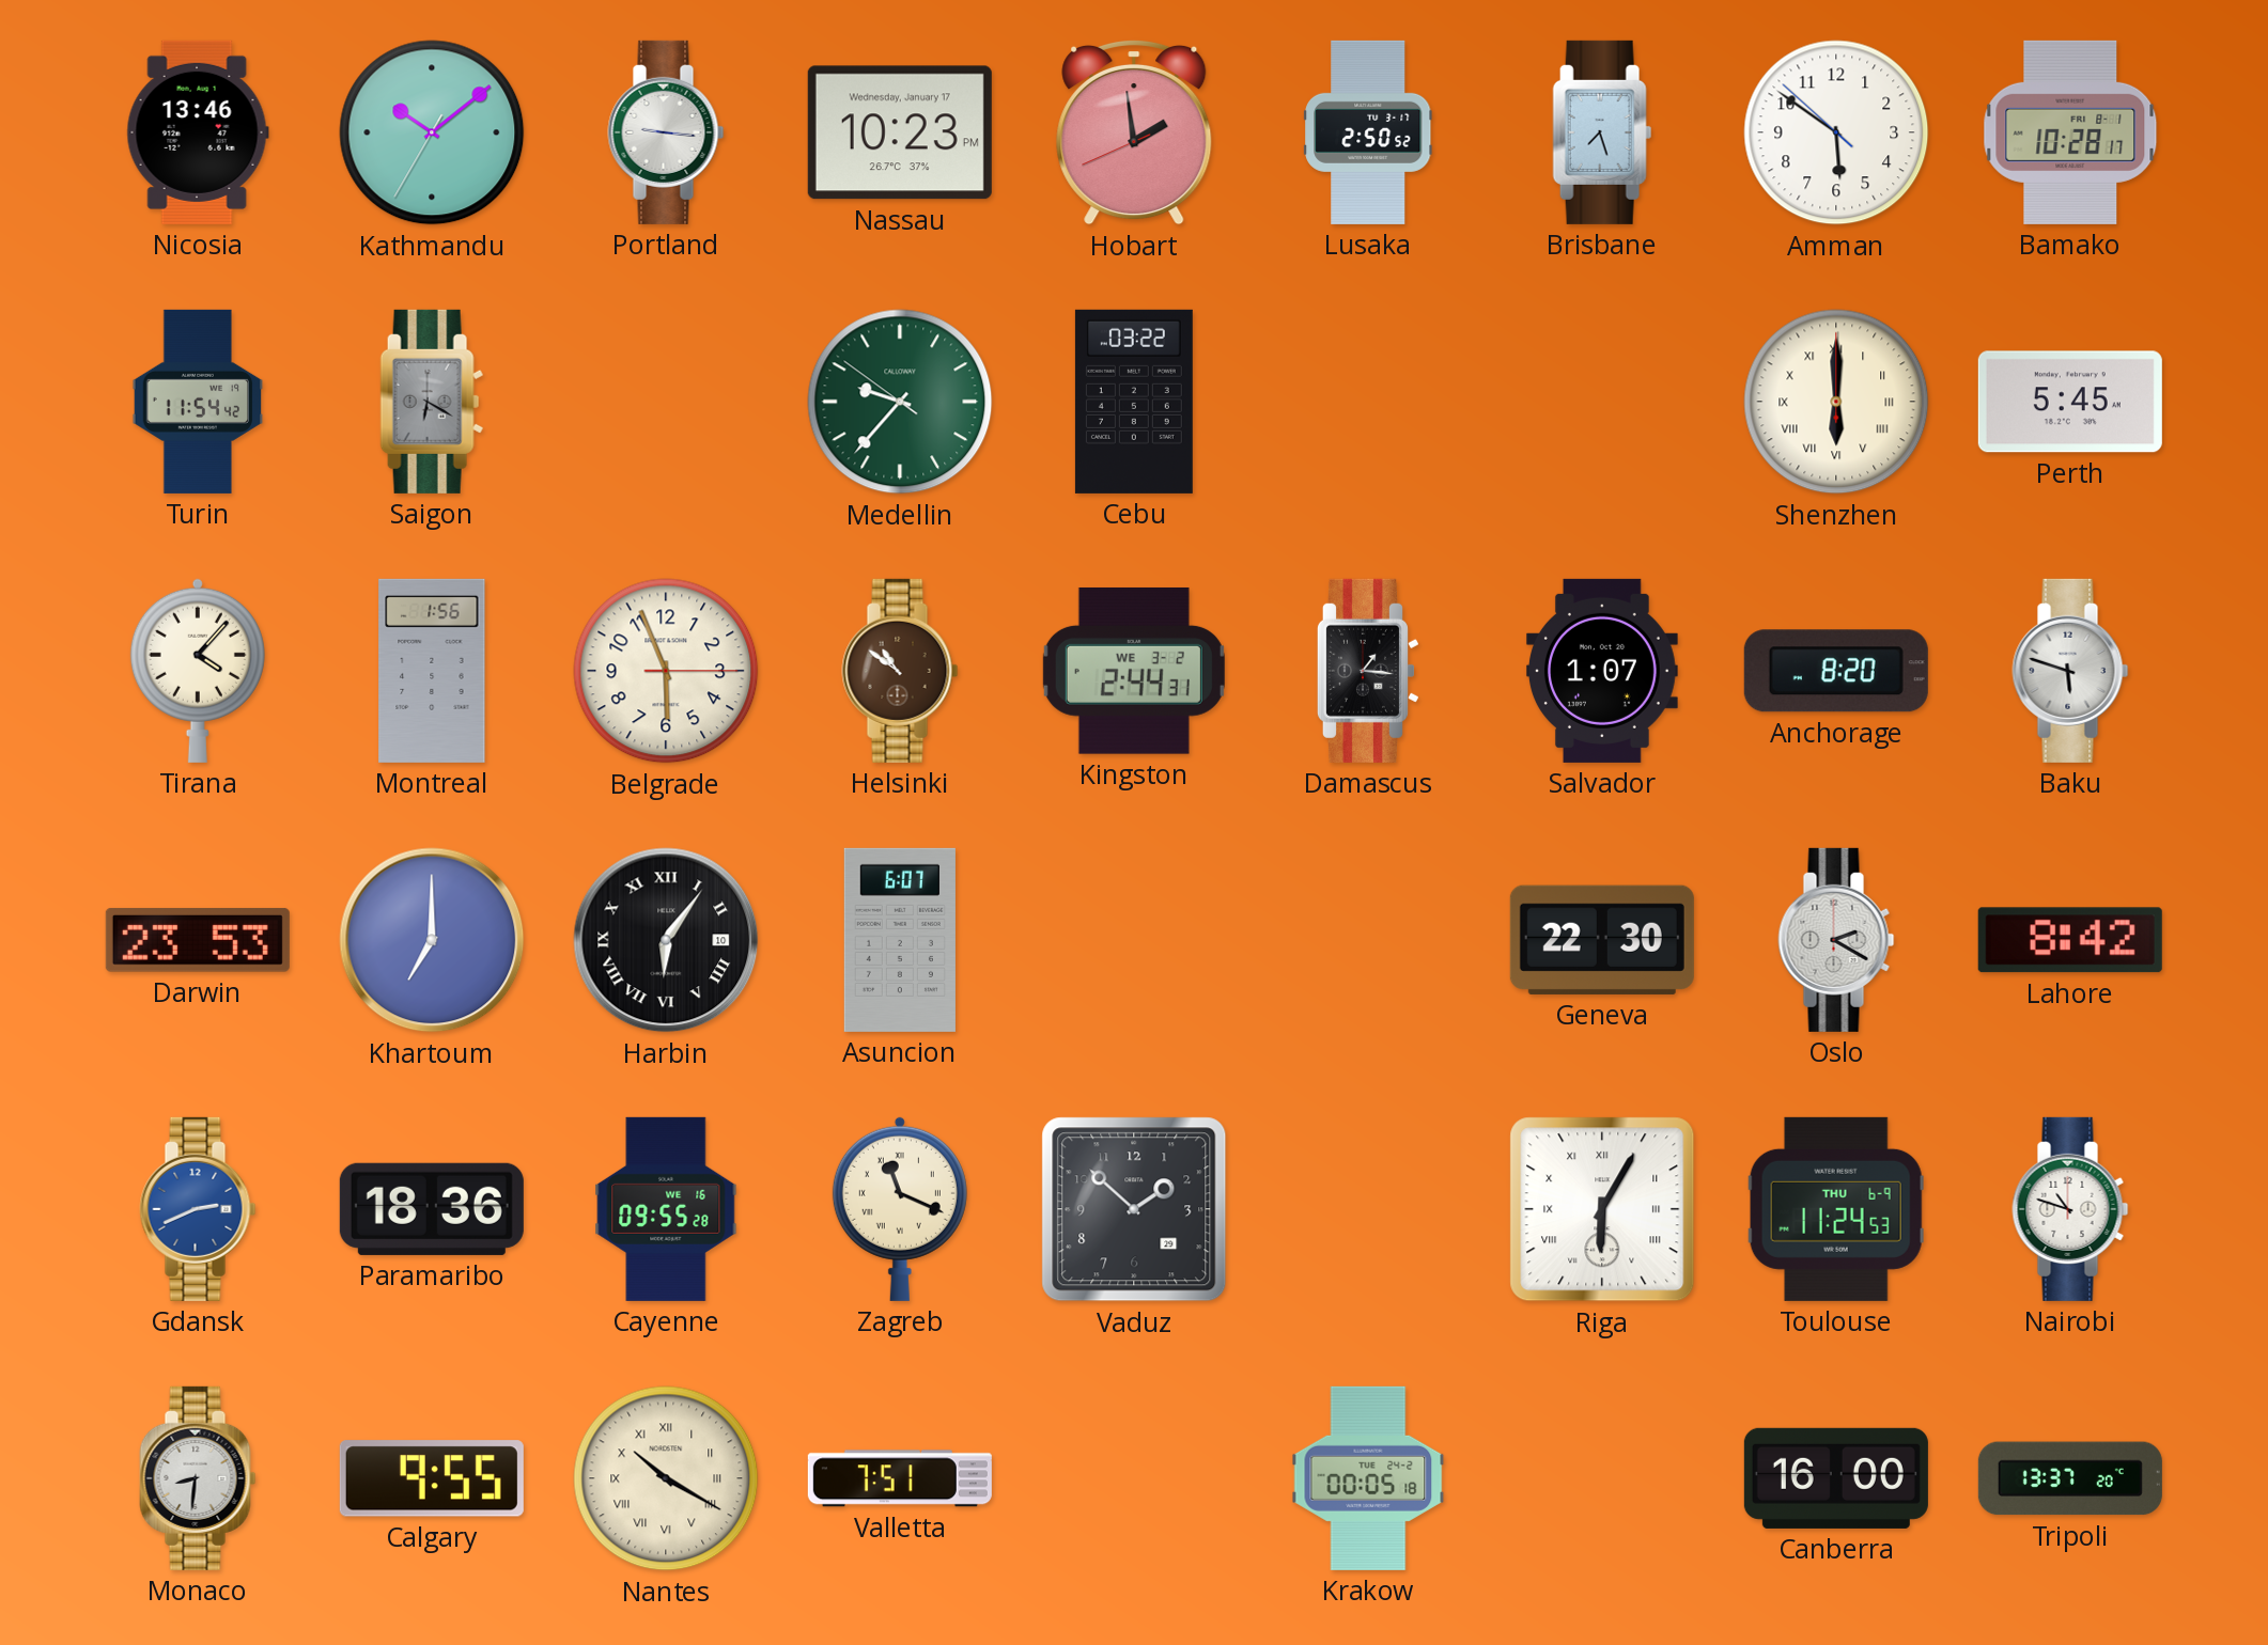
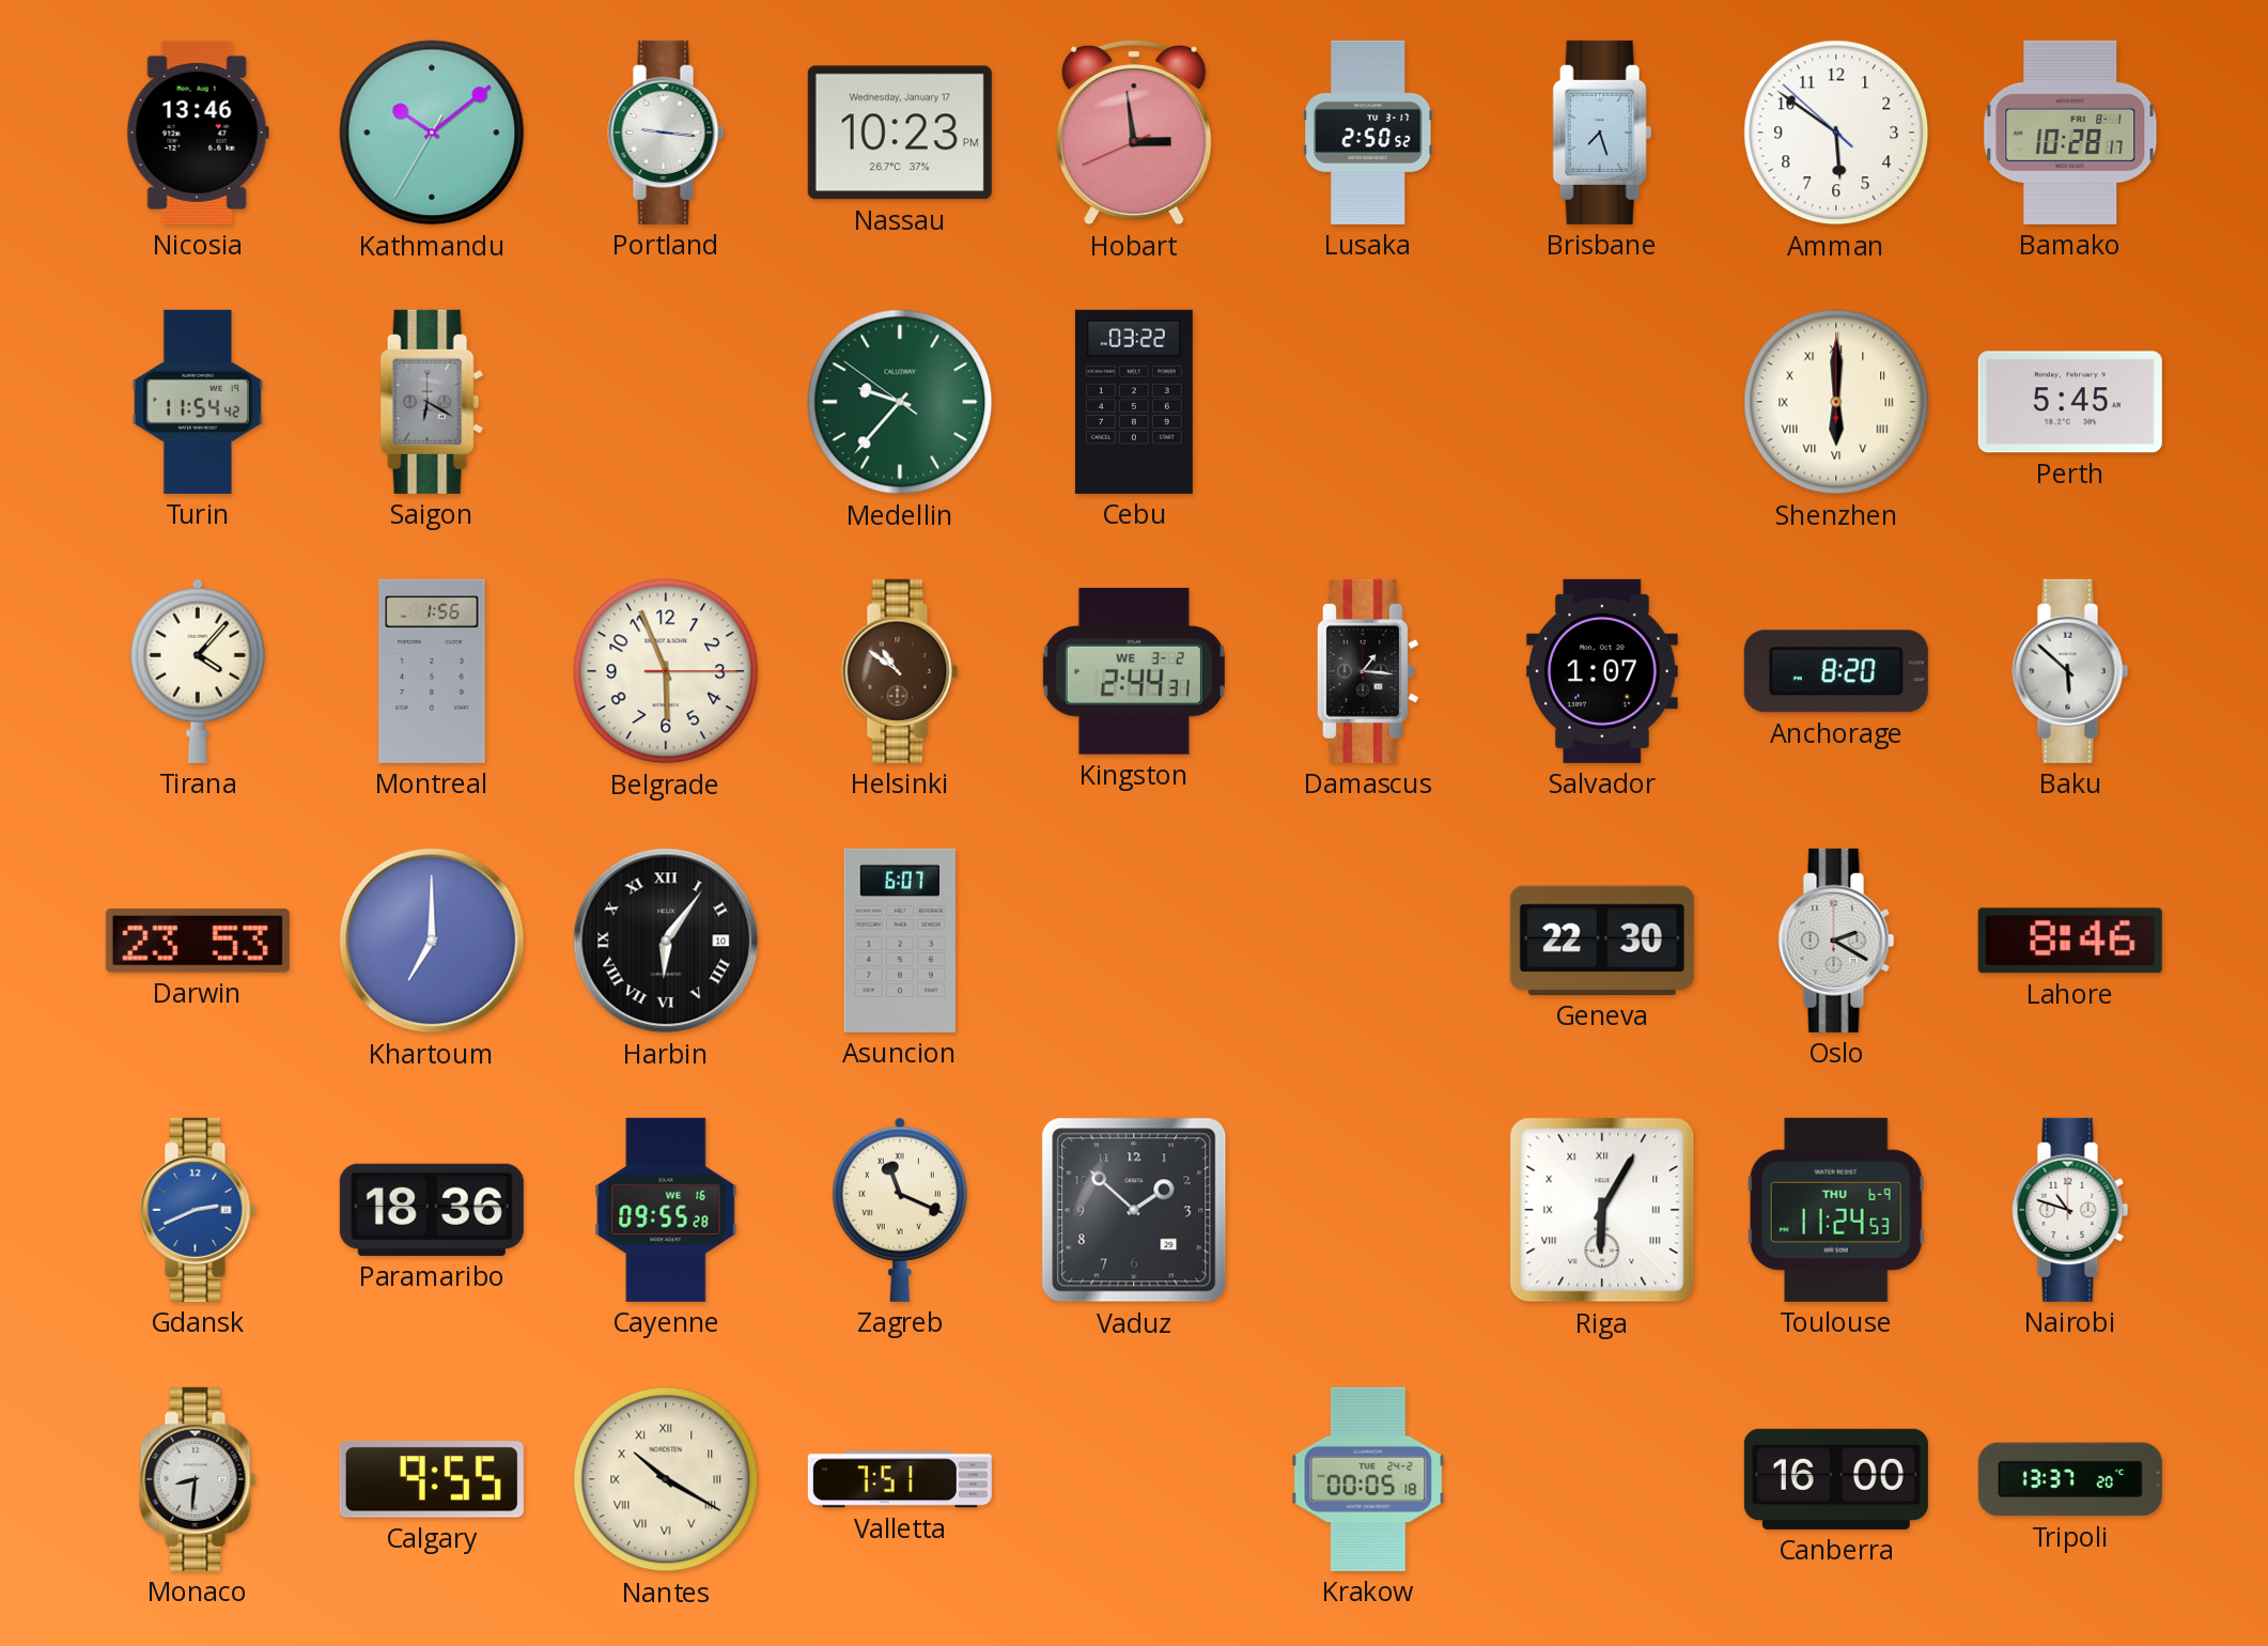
Hobart: 1:58 -> 2:58 (1134, 133)
Baku: 5:48 -> 5:52 (2070, 671)
Lahore: 8:42 -> 8:46 (2070, 941)
